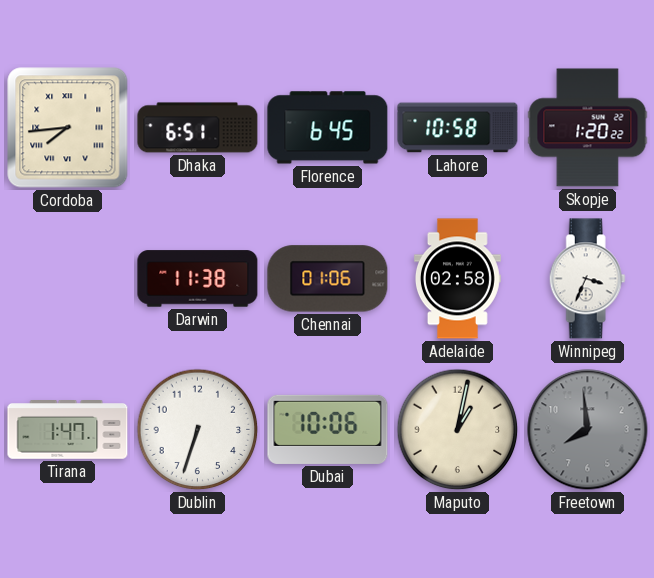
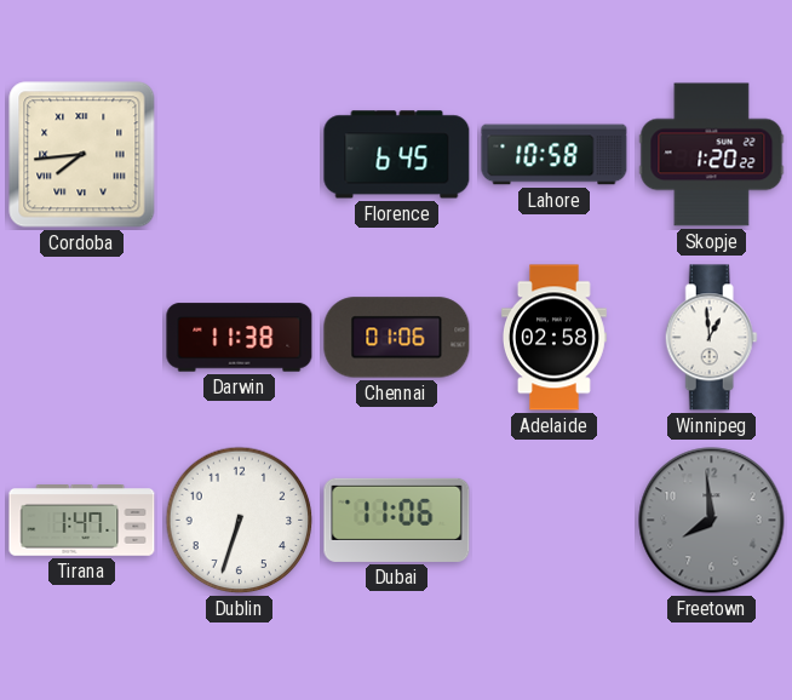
Dhaka: 6:51 -> none (198, 128)
Winnipeg: 3:34 -> 12:59 (711, 338)
Dubai: 10:06 -> 11:06 (397, 520)
Maputo: 1:02 -> none (458, 430)
